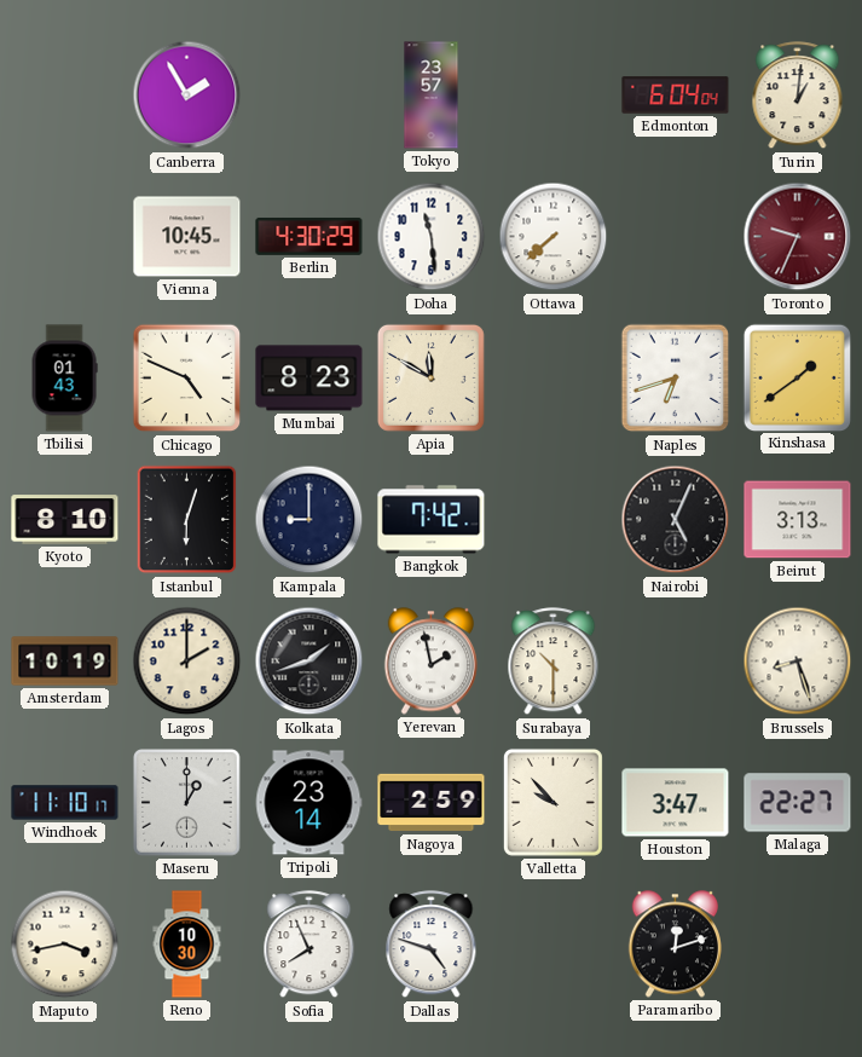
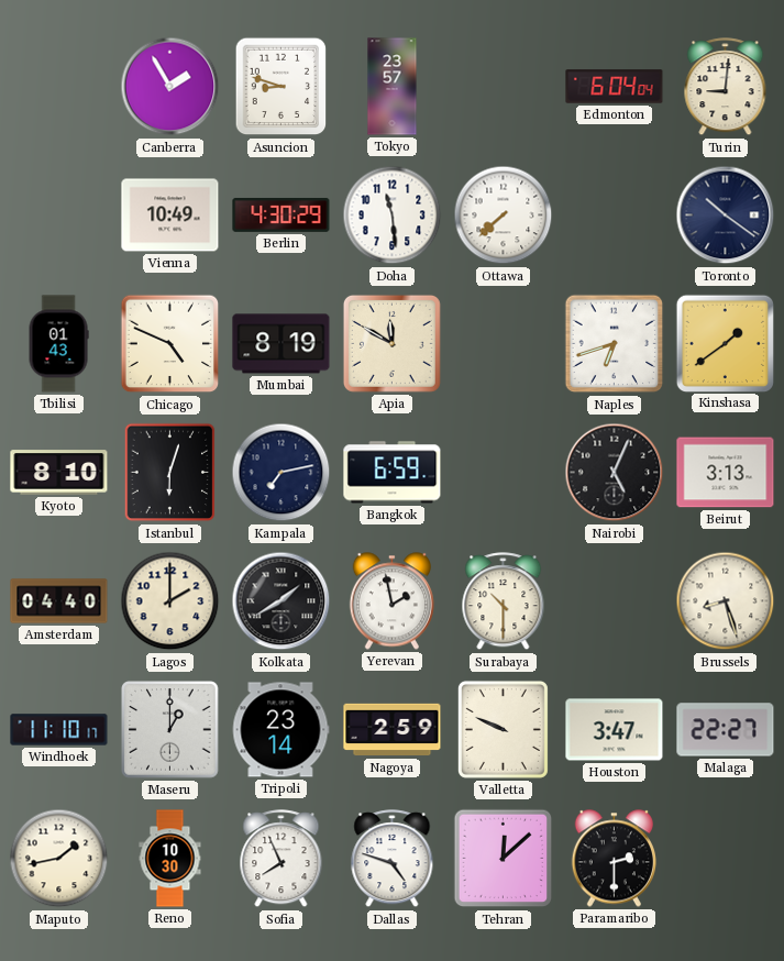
Asuncion: none -> 8:48 (281, 87)
Turin: 1:01 -> 9:01 (726, 87)
Vienna: 10:45 -> 10:49 (170, 216)
Toronto: 9:34 -> 10:21 (726, 216)
Toronto dial: burgundy -> navy (726, 216)
Mumbai: 8:23 -> 8:19 (281, 344)
Kampala: 9:00 -> 7:13 (281, 473)
Bangkok: 7:42 -> 6:59 (393, 473)
Amsterdam: 10:19 -> 04:40 (59, 601)
Kolkata: 1:42 -> 1:40 (281, 601)
Valletta: 9:53 -> 9:49 (503, 729)
Maputo: 3:43 -> 1:43 (59, 859)
Tehran: none -> 12:08 (504, 859)
Paramaribo: 12:12 -> 2:30 (614, 859)
